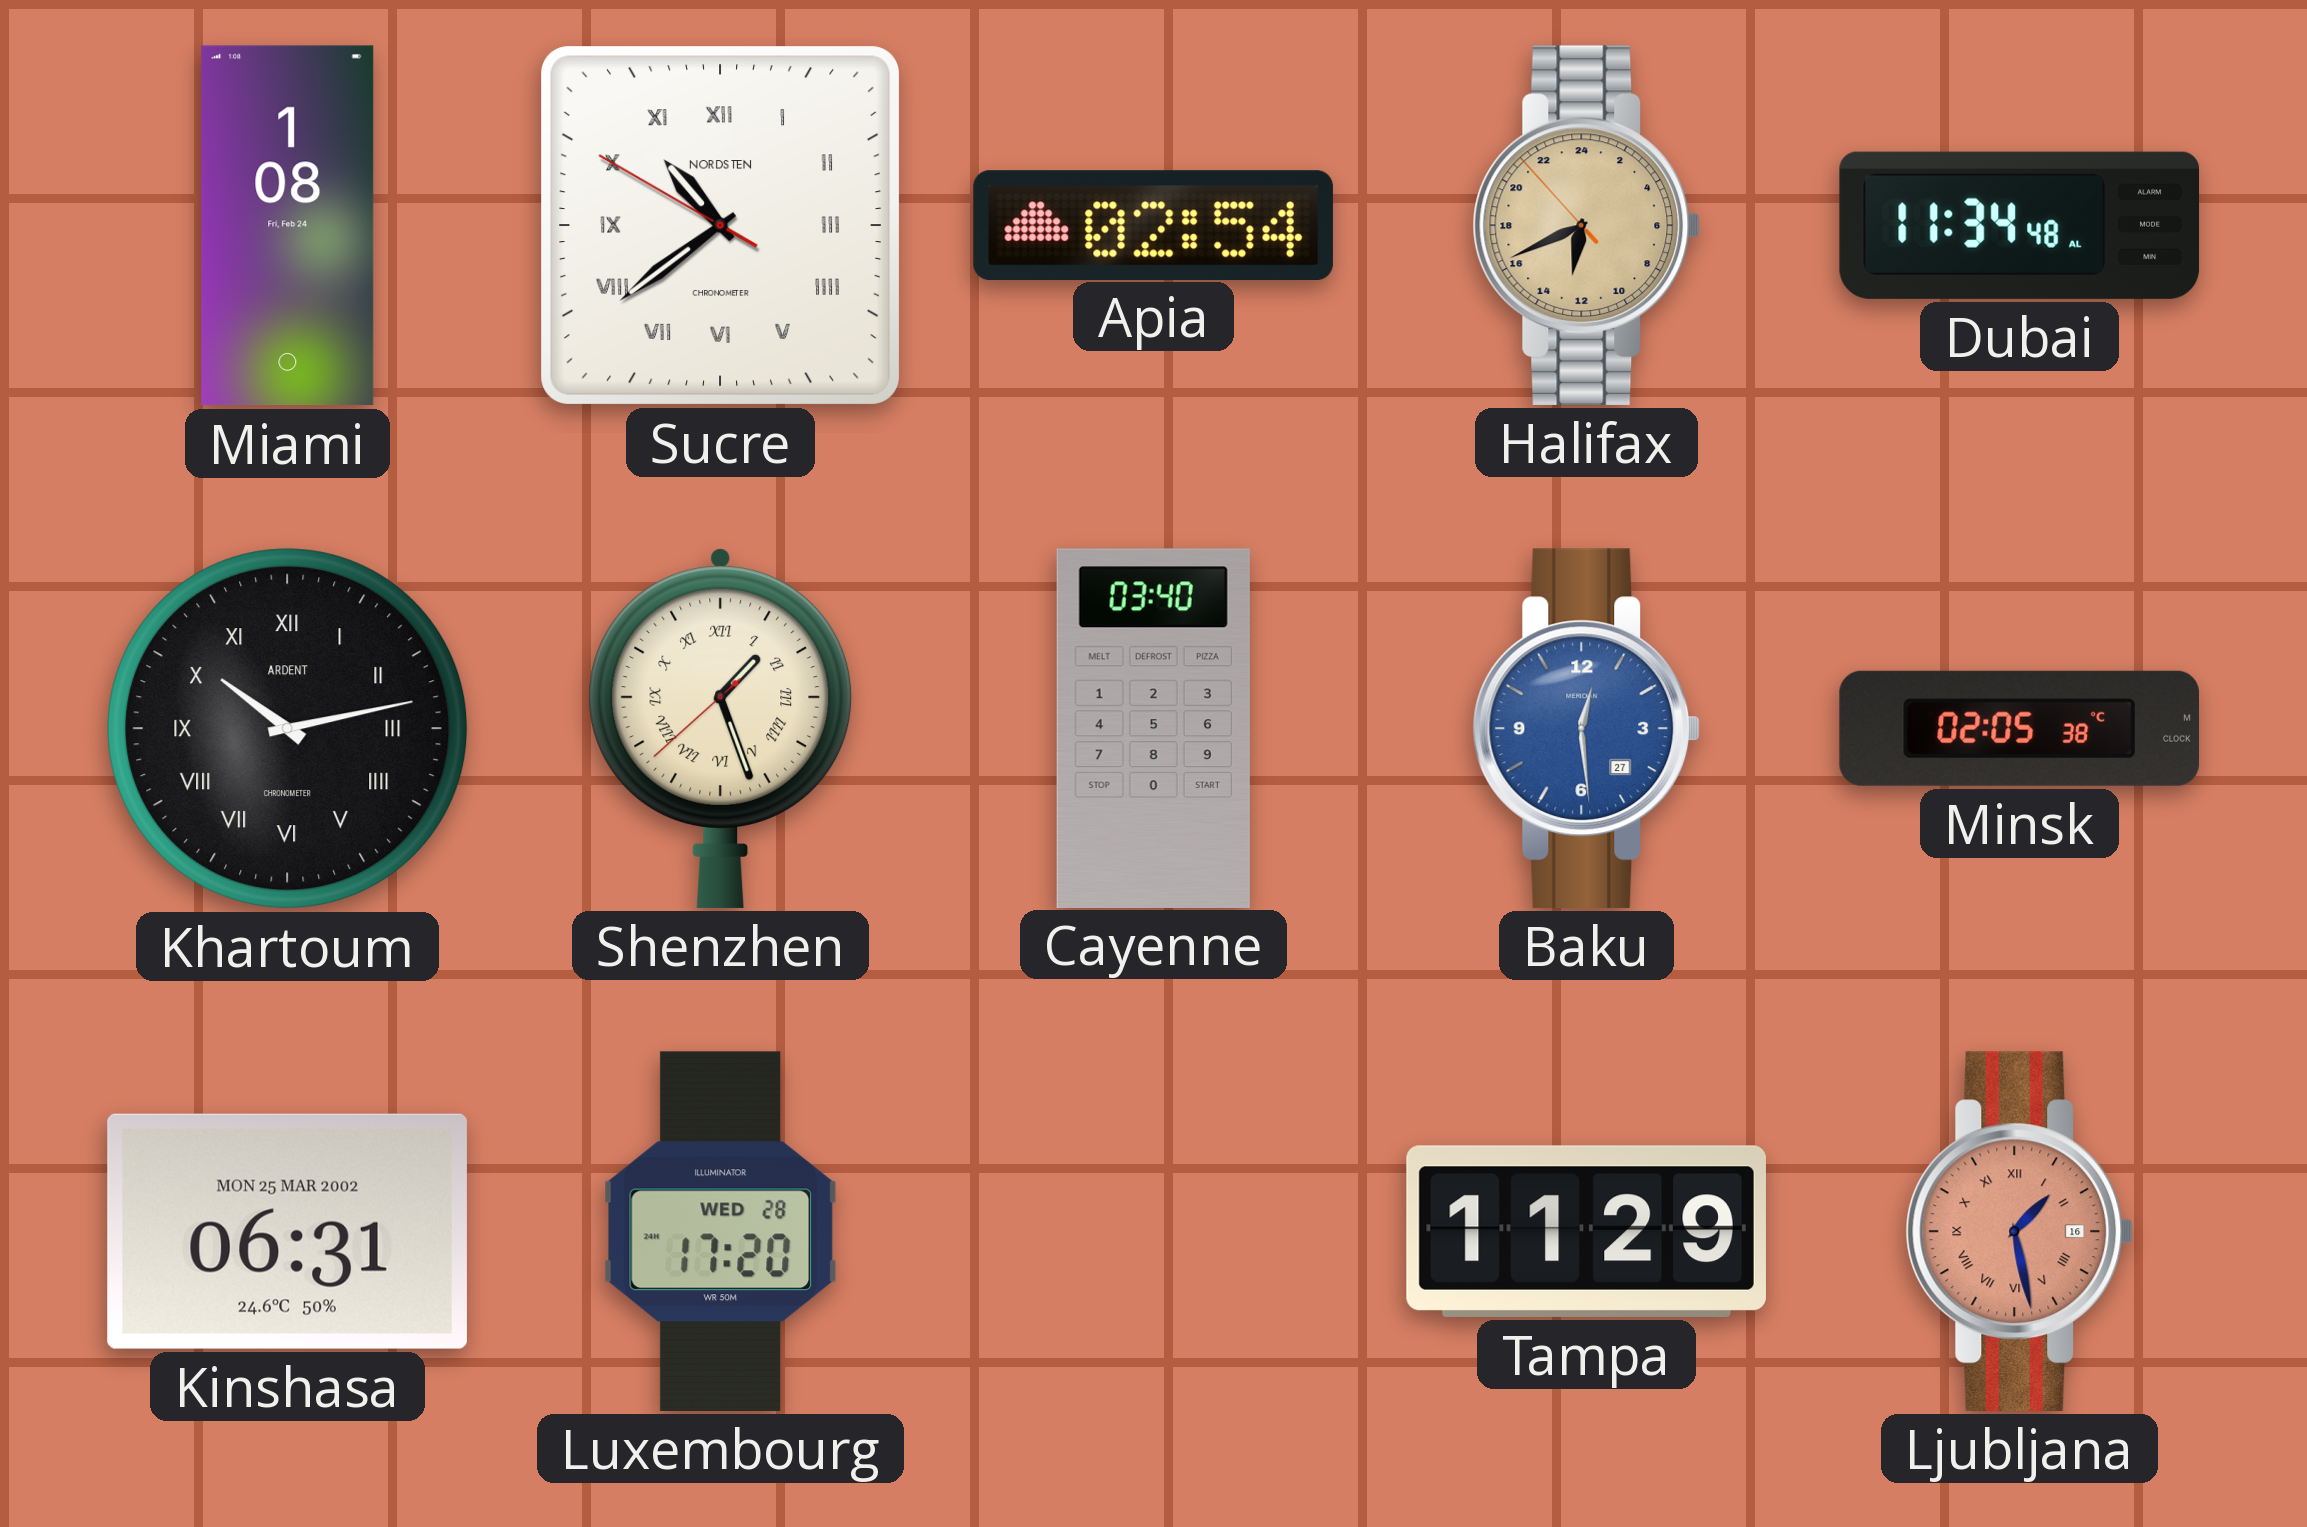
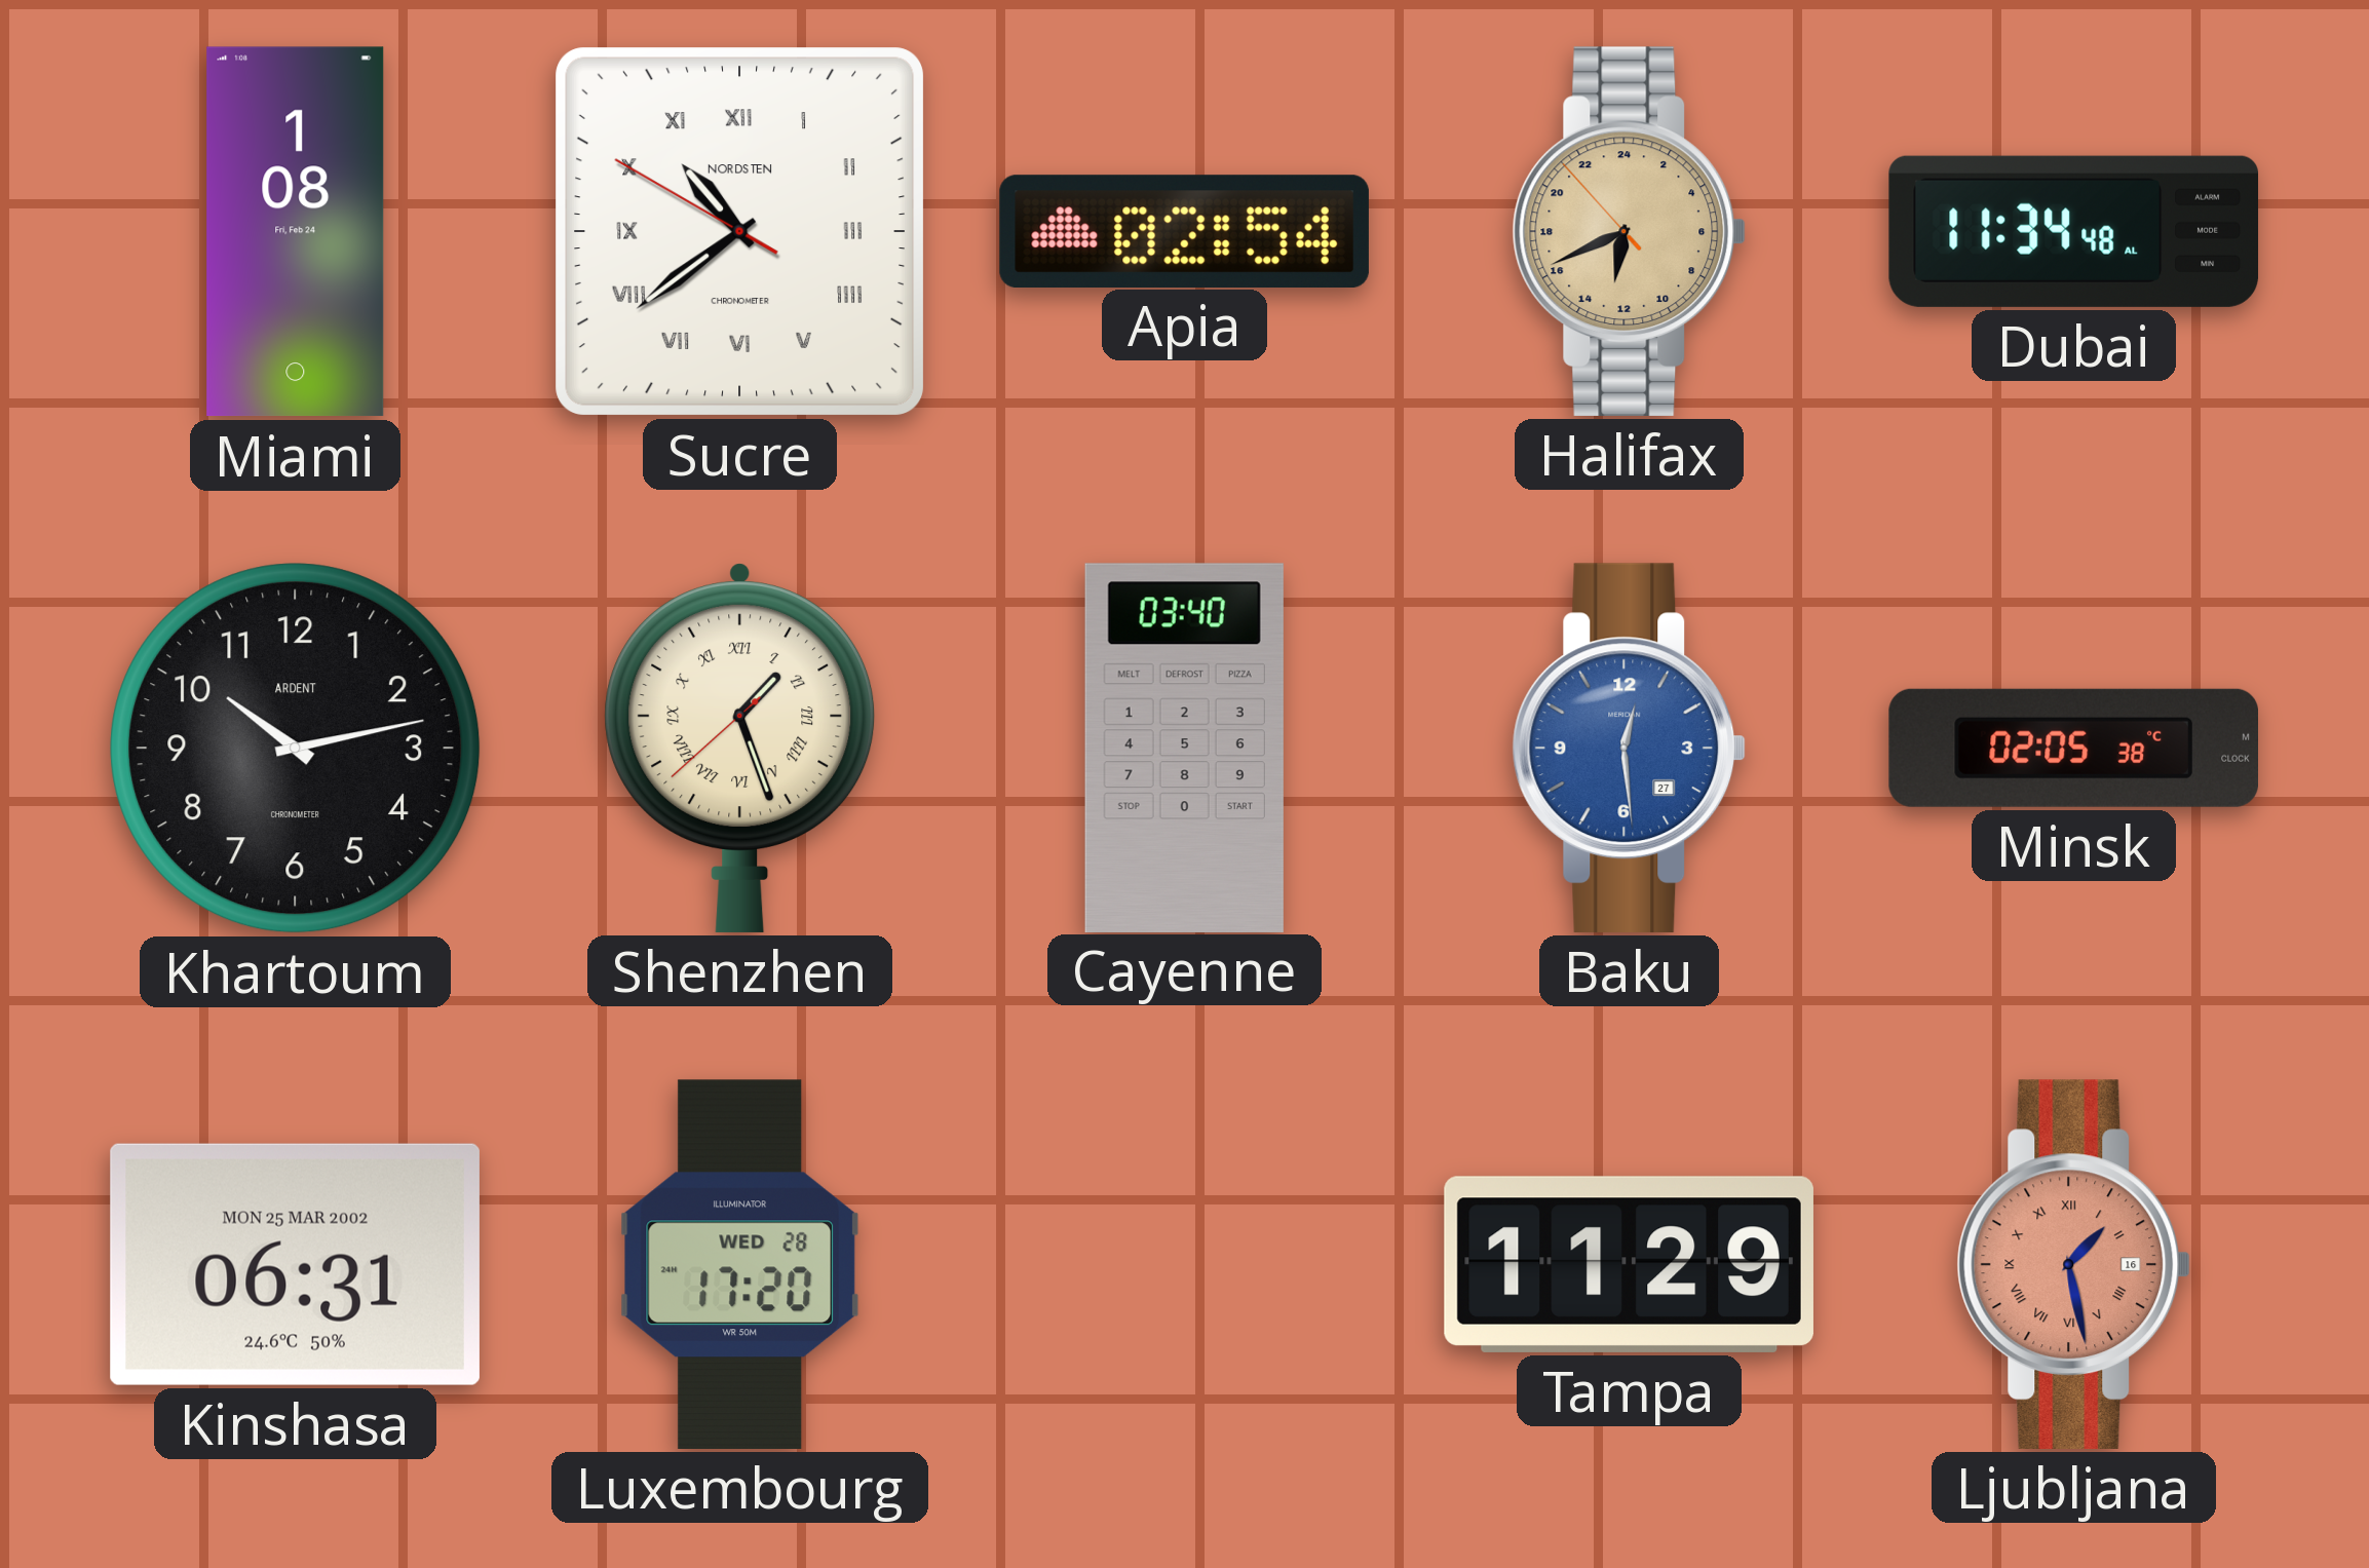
Khartoum numerals: Roman -> Arabic (296, 749)
